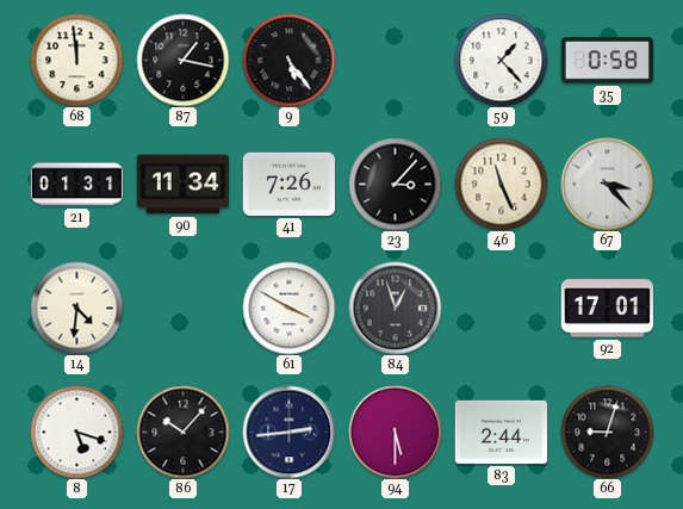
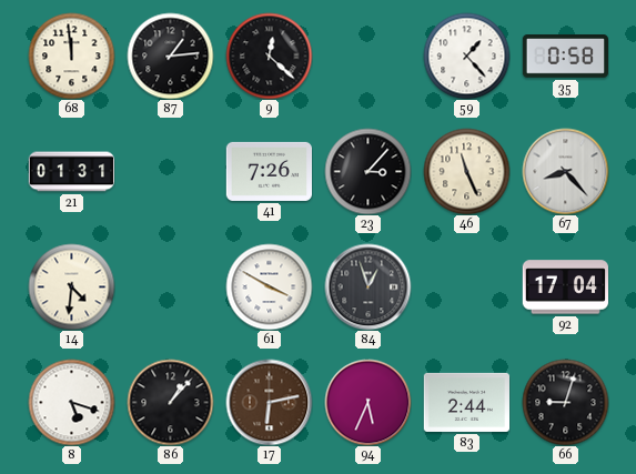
87: 1:17 -> 1:14 (170, 56)
9: 5:24 -> 12:22 (269, 56)
90: 11:34 -> none (182, 185)
67: 3:23 -> 8:23 (565, 171)
92: 17:01 -> 17:04 (565, 288)
86: 10:07 -> 1:07 (170, 402)
17: 2:44 -> 6:13 (269, 402)
17 dial: navy -> brown (269, 402)
94: 5:30 -> 5:34 (367, 402)
